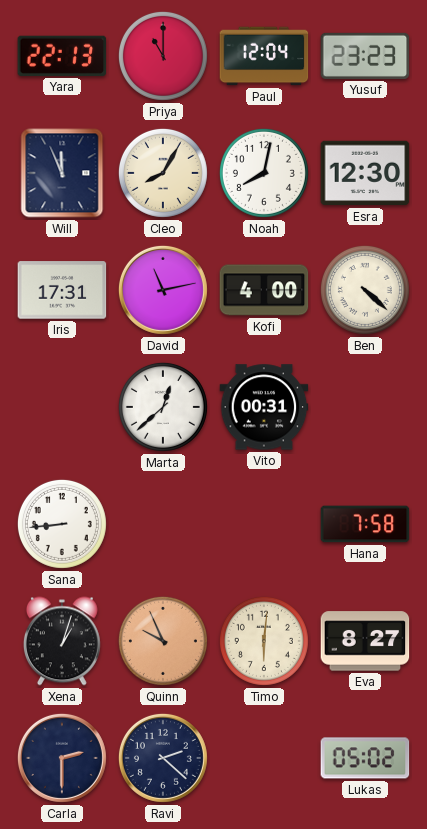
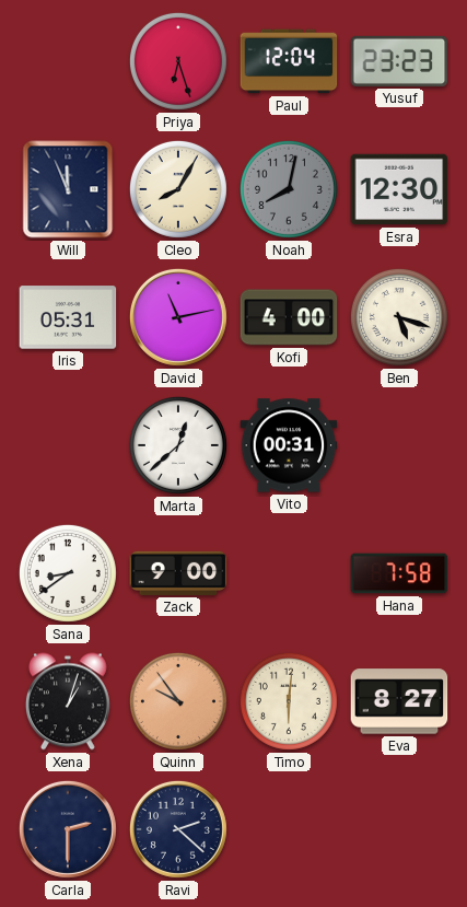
Yara: 22:13 -> none (62, 56)
Priya: 11:00 -> 6:27 (178, 61)
Noah dial: white -> grey (289, 189)
Iris: 17:31 -> 05:31 (68, 317)
Ben: 4:22 -> 5:18 (399, 317)
Sana: 8:44 -> 8:39 (68, 573)
Zack: none -> 9:00 (178, 573)
Quinn: 9:56 -> 9:54 (178, 701)
Lukas: 05:02 -> none (365, 758)
